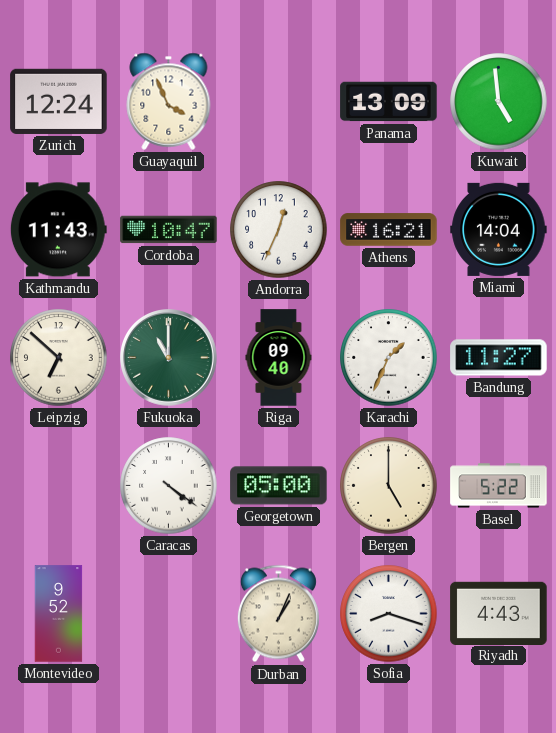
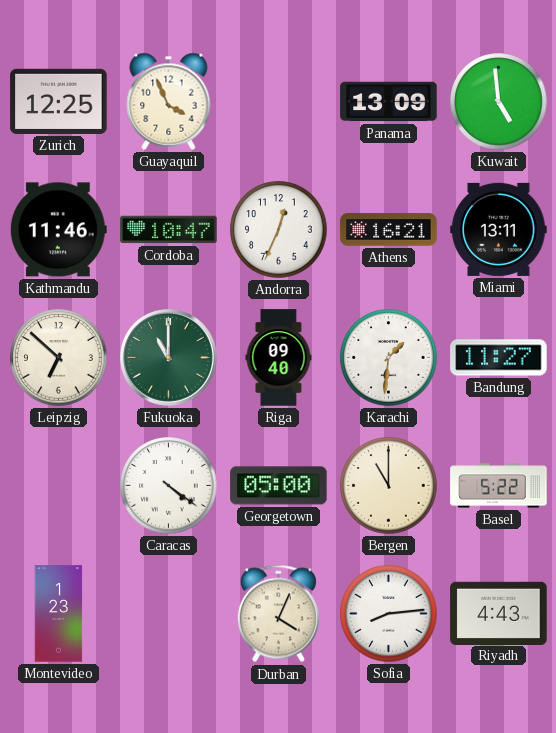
Zurich: 12:24 -> 12:25 (59, 101)
Kathmandu: 11:43 -> 11:46 (58, 230)
Miami: 14:04 -> 13:11 (499, 229)
Karachi: 1:34 -> 1:31 (389, 358)
Bergen: 5:00 -> 11:00 (389, 486)
Montevideo: 9:52 -> 1:23 (59, 614)
Durban: 1:04 -> 4:04 (278, 614)
Sofia: 8:18 -> 8:14 (389, 614)
